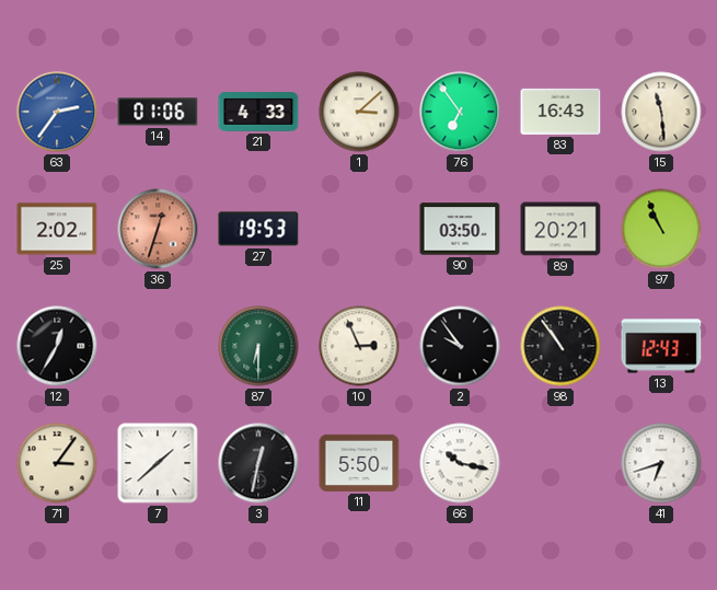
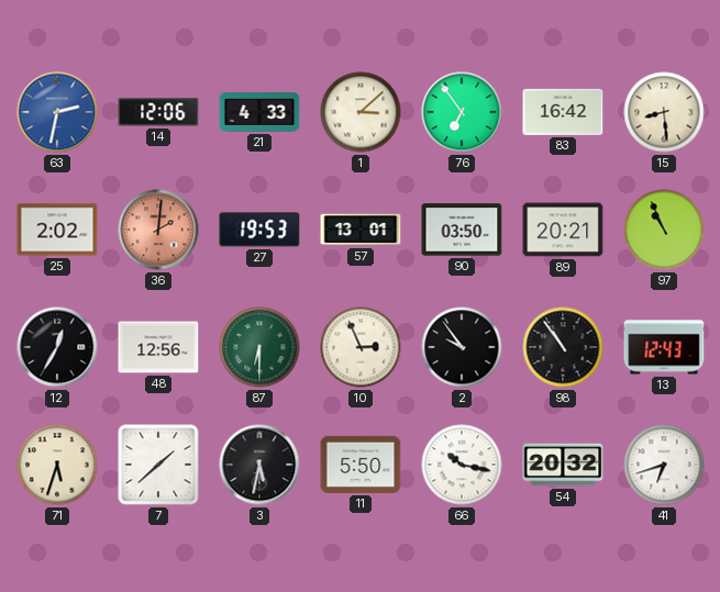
63: 2:36 -> 2:32 (57, 112)
14: 01:06 -> 12:06 (158, 112)
83: 16:43 -> 16:42 (563, 112)
15: 11:29 -> 8:29 (664, 112)
36: 12:33 -> 2:01 (158, 230)
57: none -> 13:01 (361, 230)
48: none -> 12:56 (158, 347)
71: 3:06 -> 5:33 (57, 465)
3: 12:32 -> 5:32 (259, 465)
54: none -> 20:32 (563, 465)
